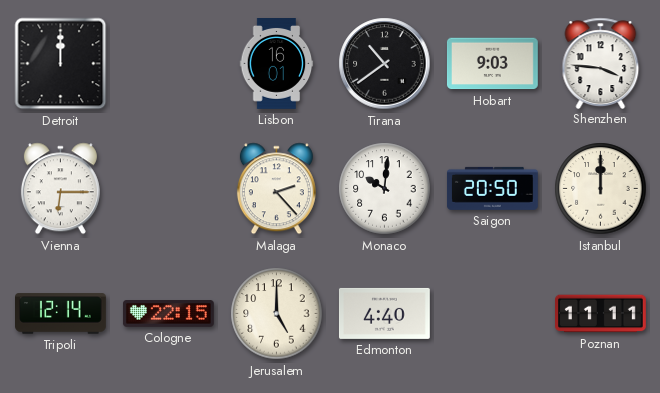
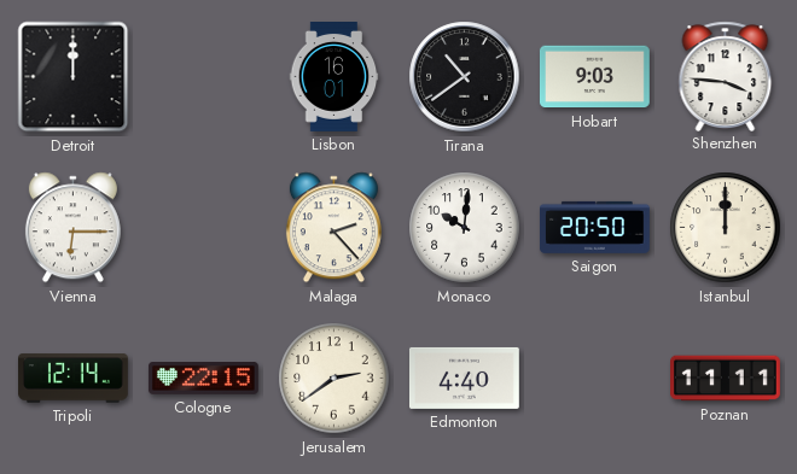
Jerusalem: 5:00 -> 2:39 (334, 379)
